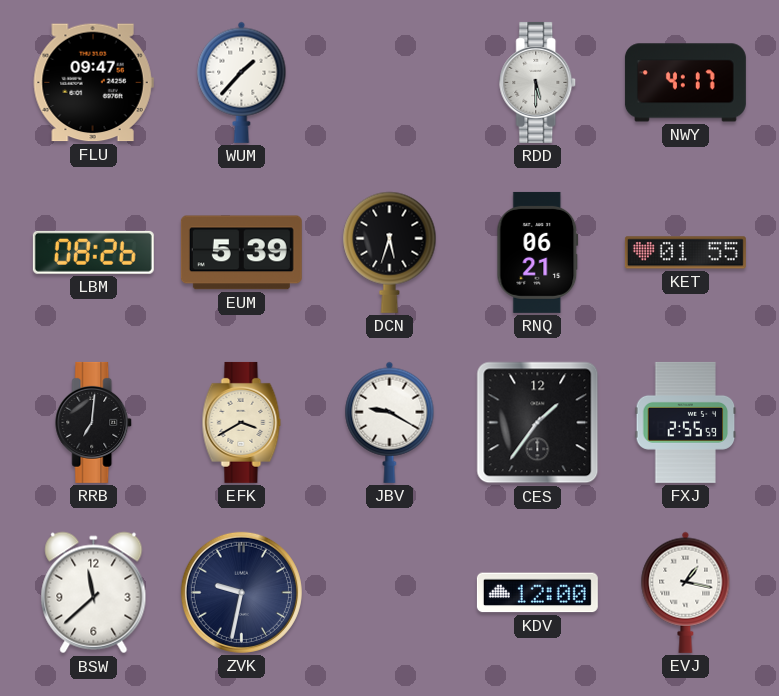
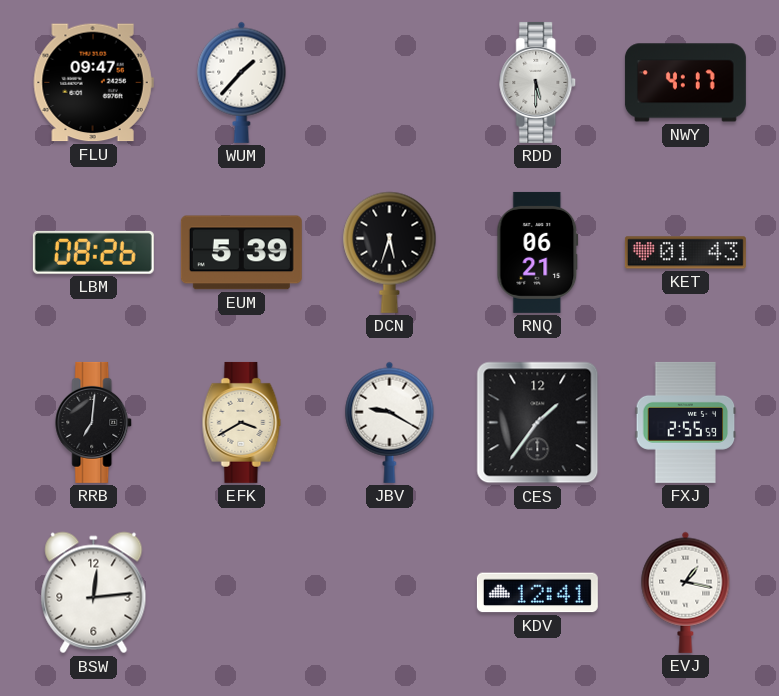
KET: 01:55 -> 01:43 (685, 253)
BSW: 11:38 -> 12:14 (94, 593)
ZVK: 9:32 -> none (241, 592)
KDV: 12:00 -> 12:41 (537, 593)
